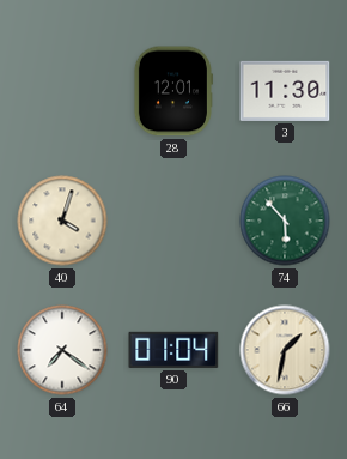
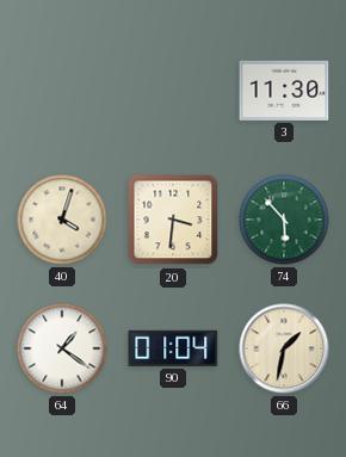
28: 12:01 -> none (172, 91)
20: none -> 3:31 (173, 220)
64: 7:21 -> 1:21 (62, 348)
